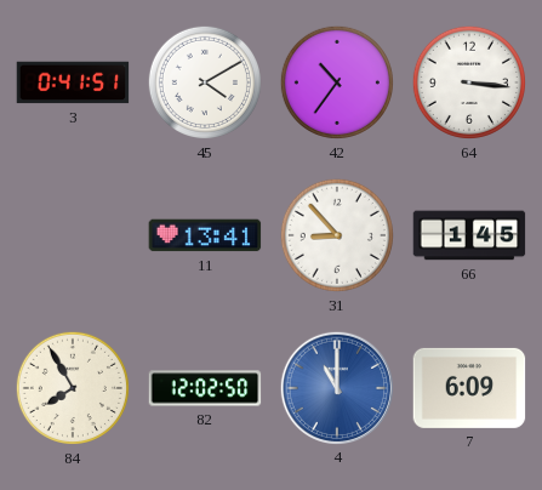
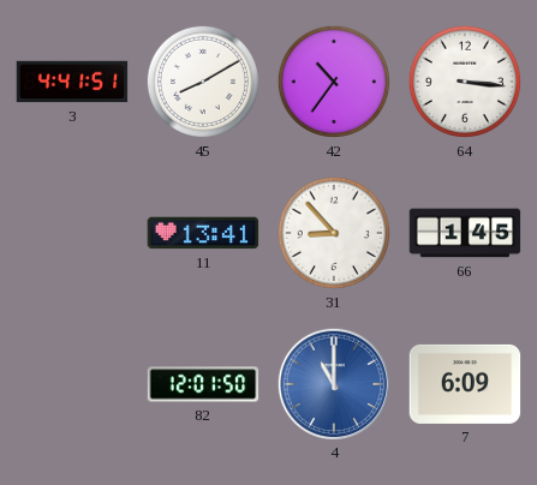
3: 0:41 -> 4:41 (72, 82)
45: 4:10 -> 8:10 (203, 82)
84: 7:55 -> none (73, 388)
82: 12:02 -> 12:01 (203, 384)
